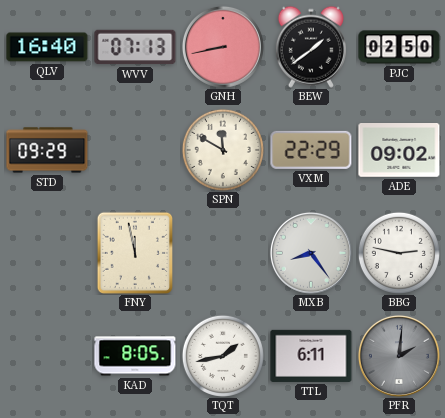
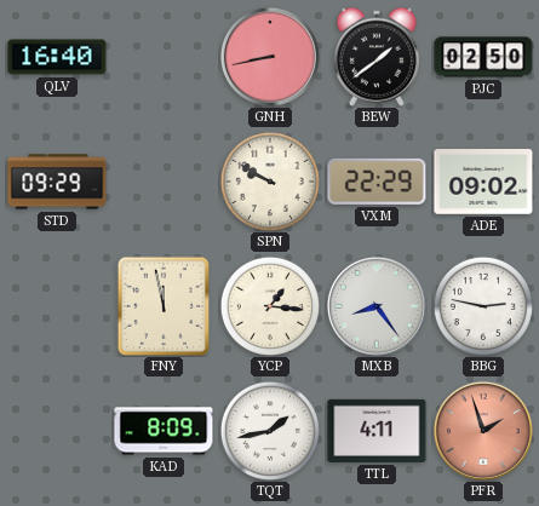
WVV: 07:13 -> none (135, 47)
SPN: 11:50 -> 9:50 (270, 182)
YCP: none -> 1:16 (270, 306)
KAD: 8:05 -> 8:09 (164, 431)
TTL: 6:11 -> 4:11 (377, 431)
PFR: 2:01 -> 1:57 (483, 431)
PFR dial: grey -> salmon (483, 431)
